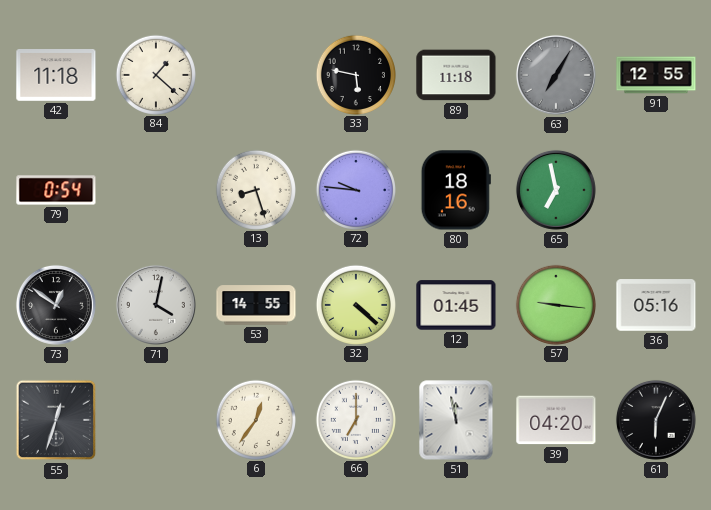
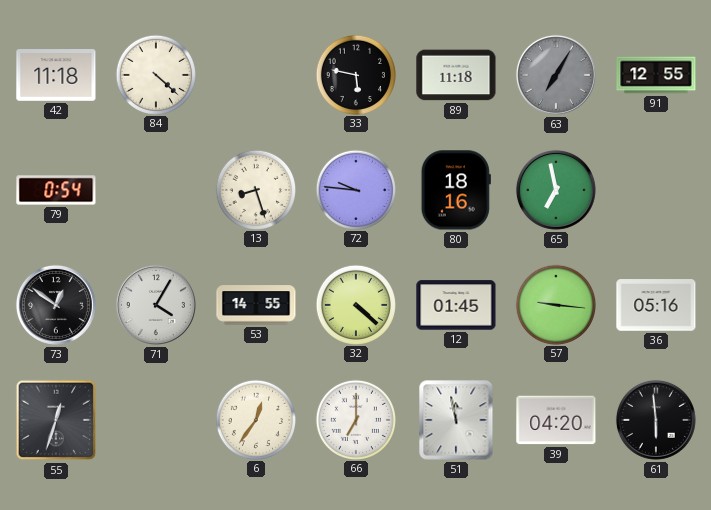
84: 1:22 -> 4:22 (155, 74)
71: 4:02 -> 4:05 (156, 305)
61: 6:04 -> 5:59 (656, 420)
